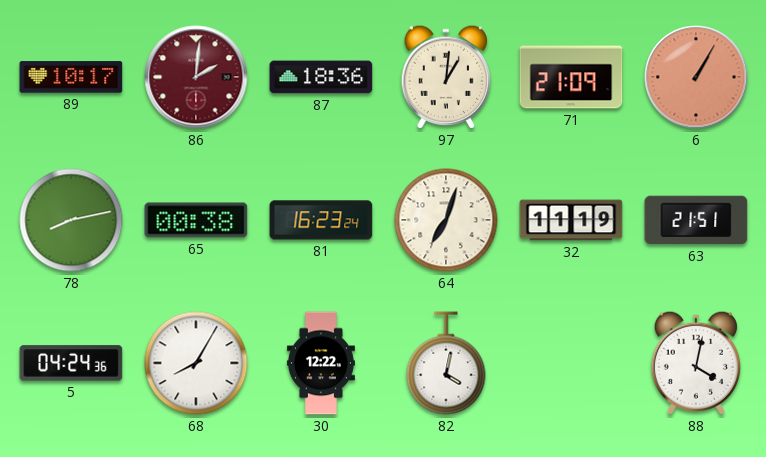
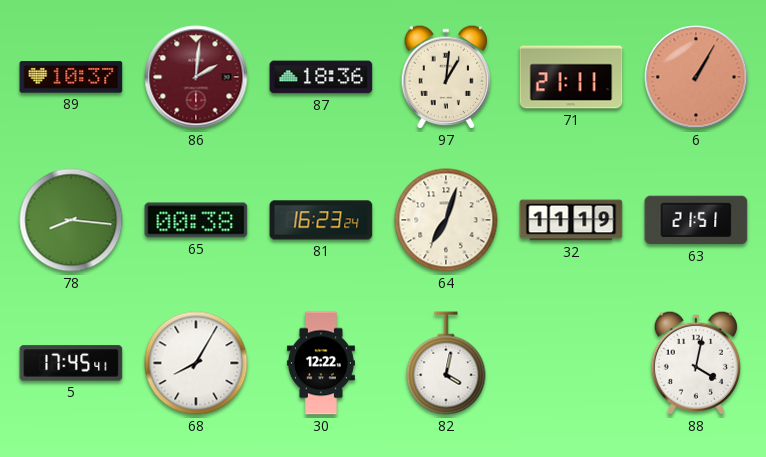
89: 10:17 -> 10:37 (71, 77)
71: 21:09 -> 21:11 (571, 77)
78: 8:13 -> 8:16 (71, 220)
5: 04:24 -> 17:45 (71, 363)
